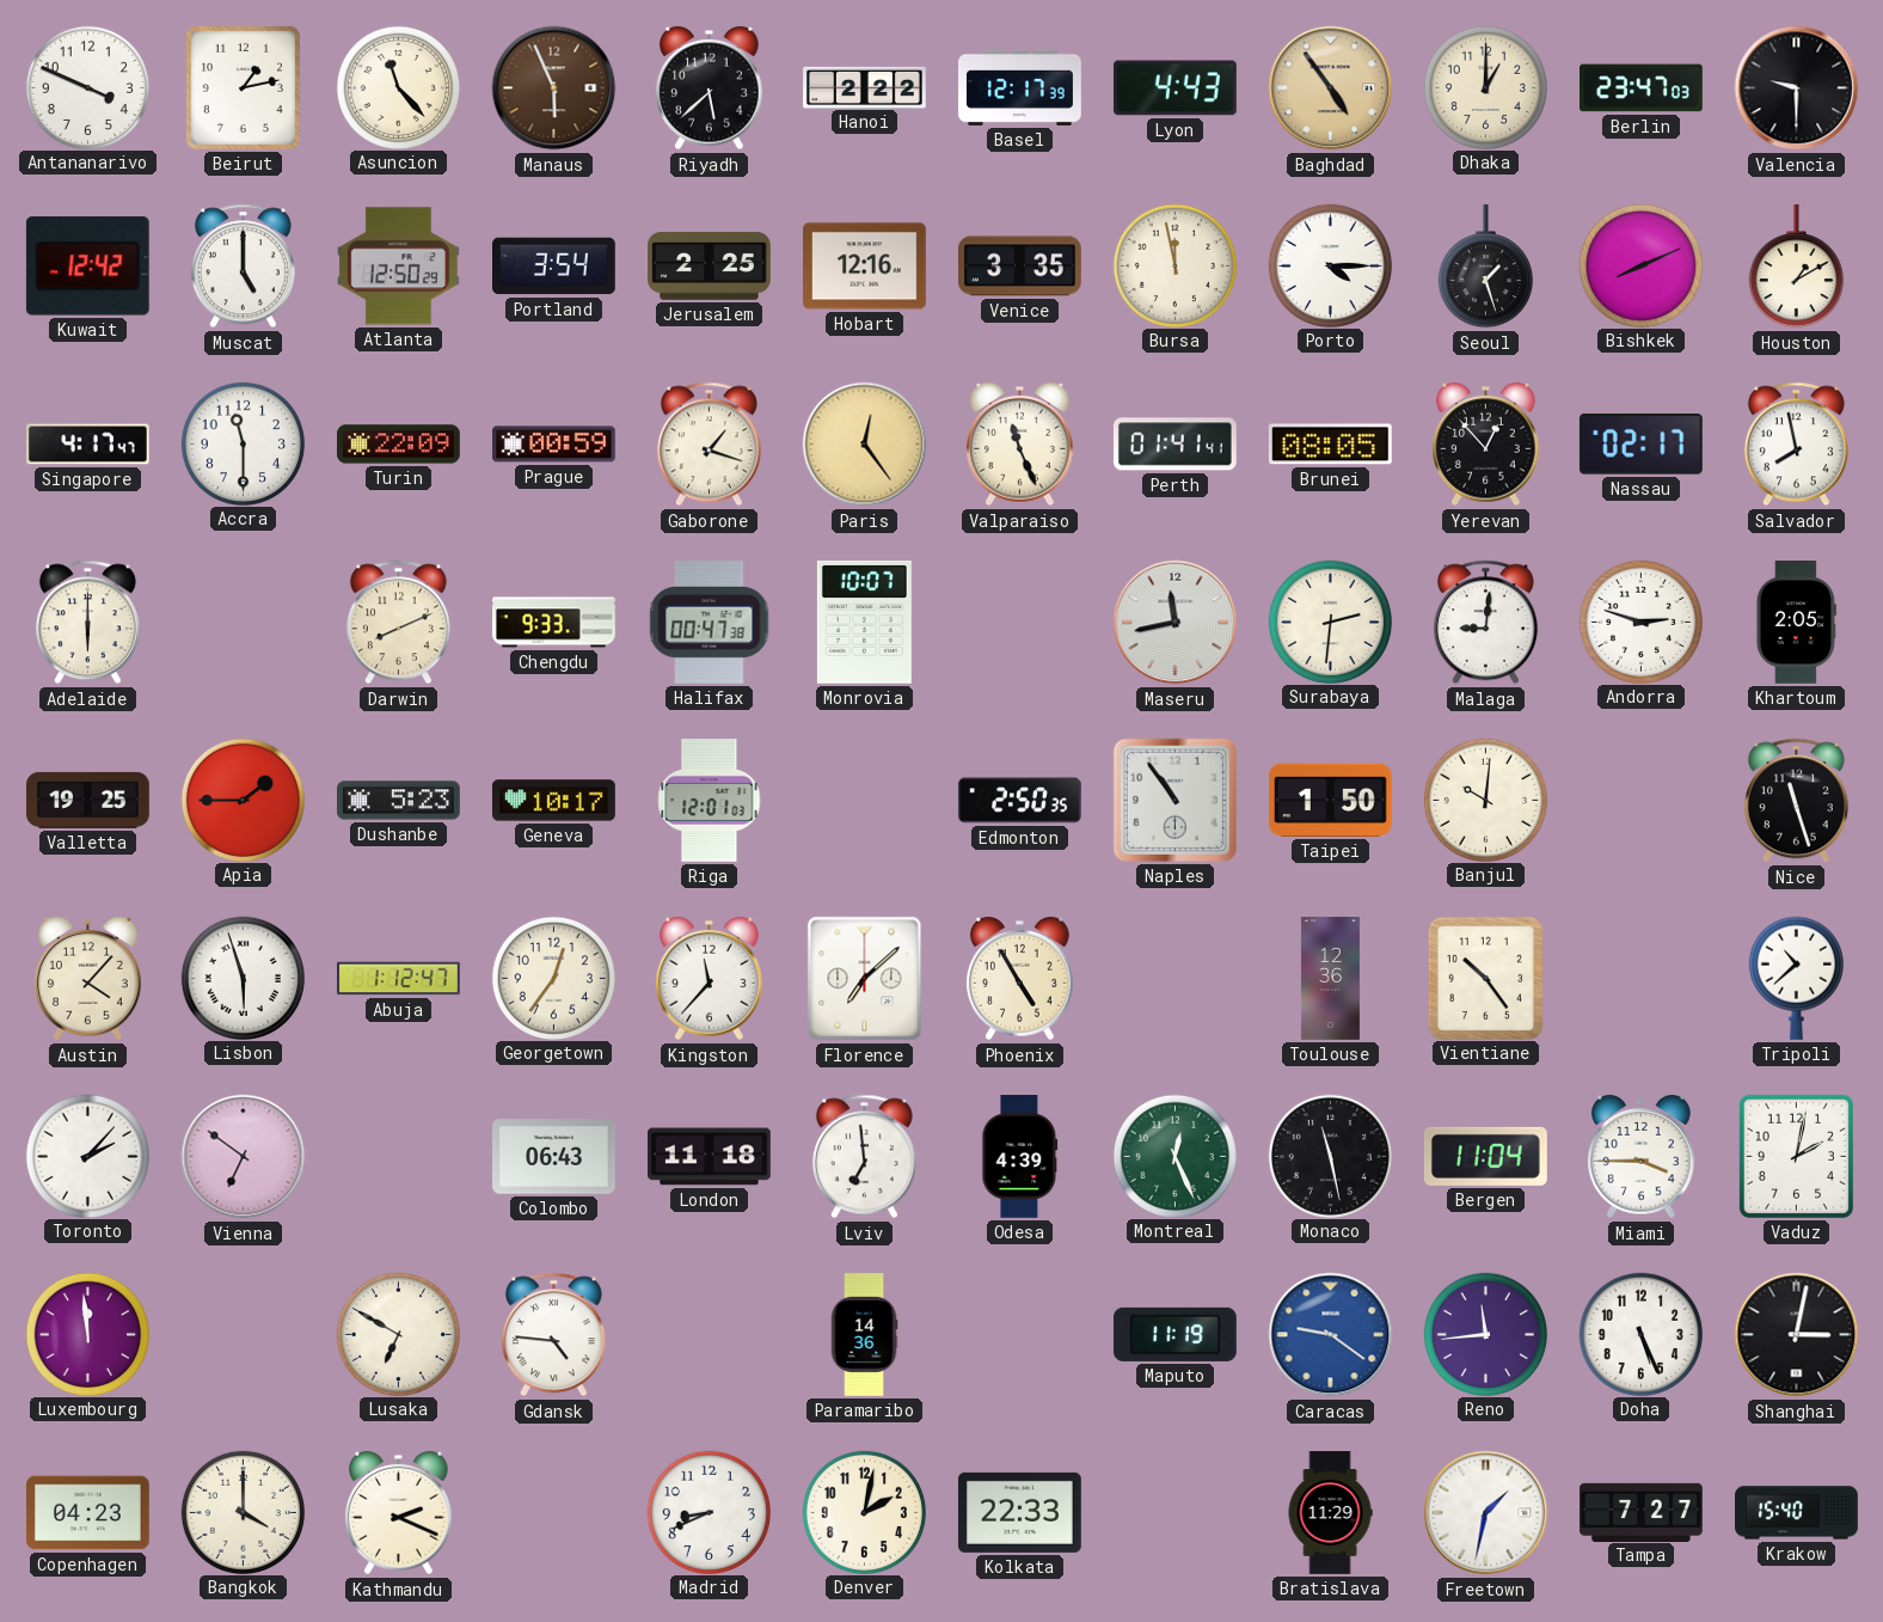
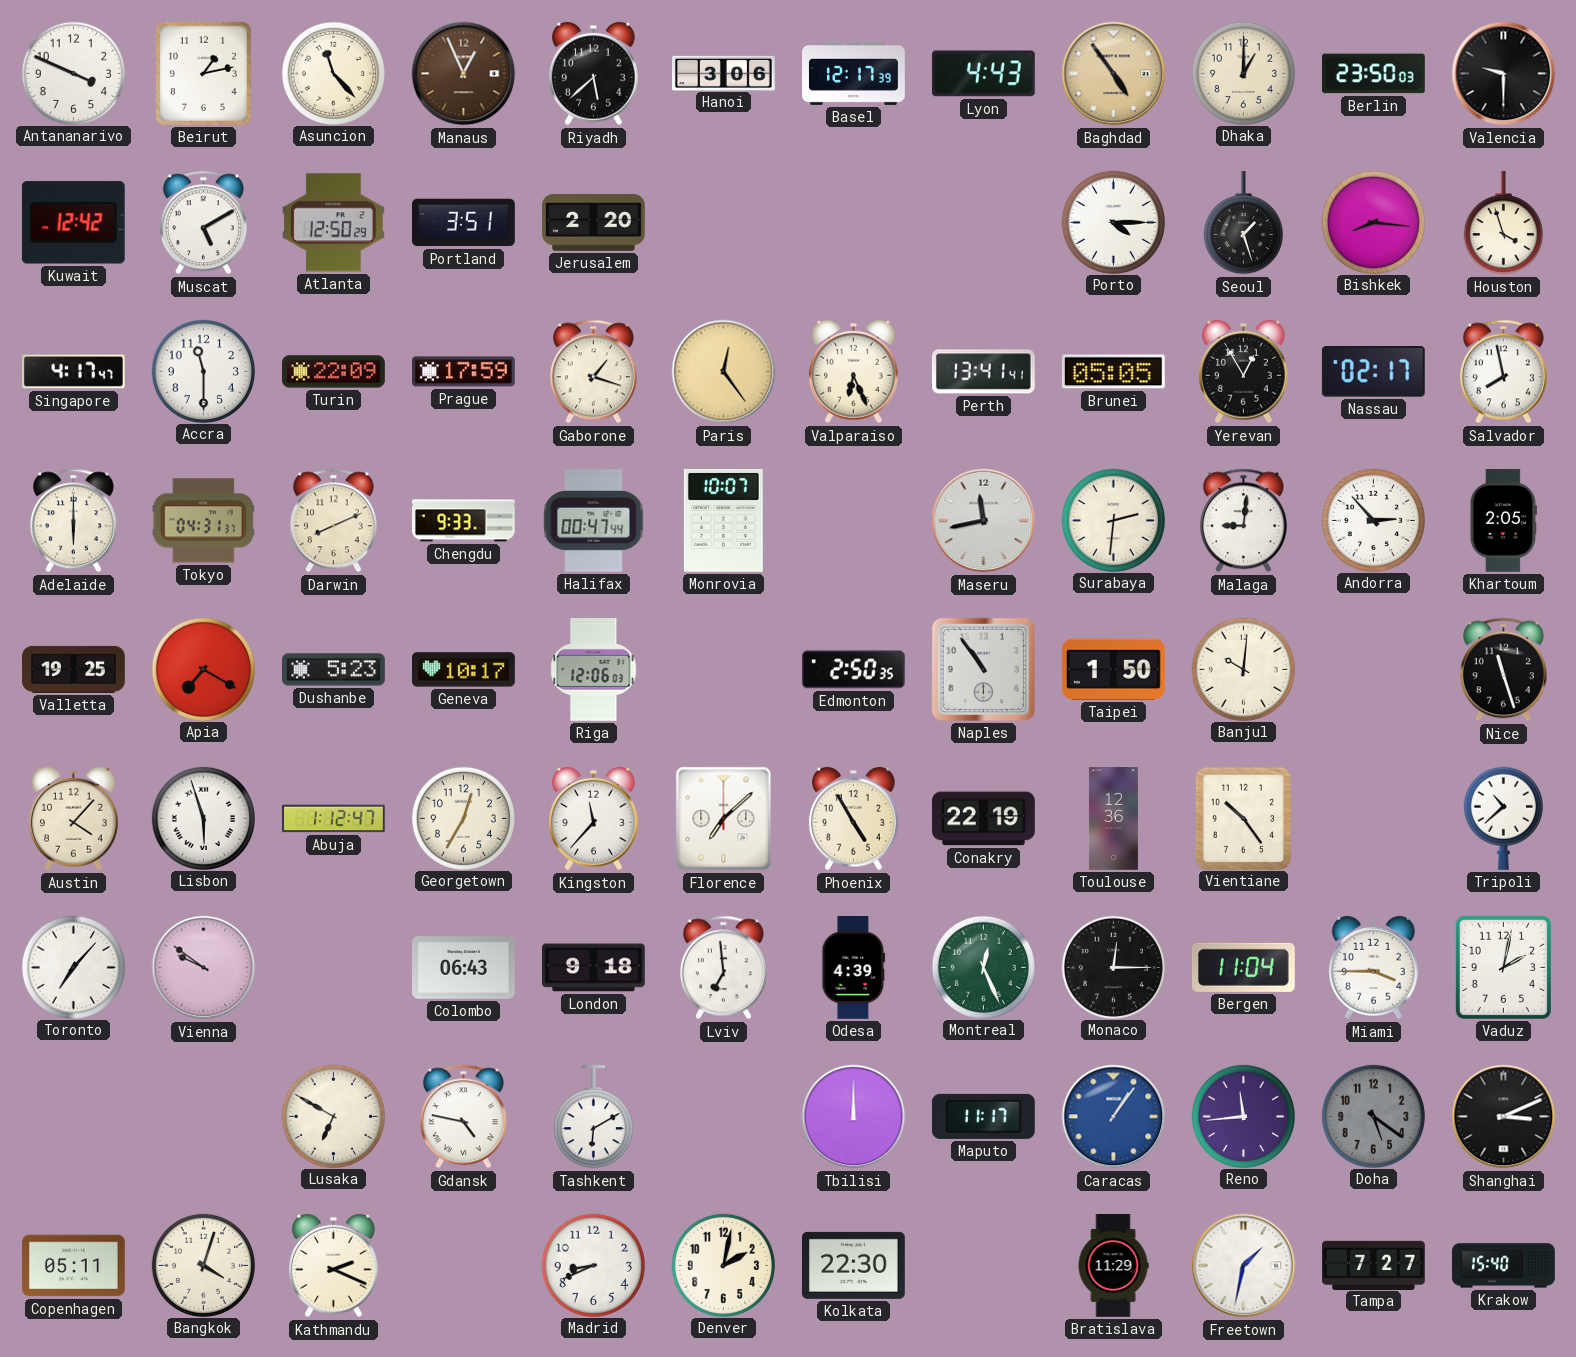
Manaus: 5:56 -> 12:56 (464, 74)
Hanoi: 2:22 -> 3:06 (724, 73)
Berlin: 23:47 -> 23:50 (1374, 74)
Muscat: 5:00 -> 5:10 (203, 223)
Portland: 3:54 -> 3:51 (464, 223)
Jerusalem: 2:25 -> 2:20 (594, 223)
Hobart: 12:16 -> none (865, 267)
Venice: 3:35 -> none (1020, 267)
Bursa: 11:58 -> none (1174, 265)
Bishkek: 8:11 -> 8:16 (1373, 222)
Houston: 1:10 -> 3:57 (1503, 224)
Prague: 00:59 -> 17:59 (464, 372)
Valparaiso: 11:26 -> 6:26 (854, 372)
Perth: 01:41 -> 13:41 (983, 372)
Brunei: 08:05 -> 05:05 (1113, 372)
Yerevan: 12:53 -> 12:55 (1244, 372)
Tokyo: none -> 04:31 (203, 521)
Halifax: 00:47:38 -> 00:47:44 (594, 521)
Andorra: 2:48 -> 2:53 (1373, 520)
Apia: 1:45 -> 7:20 (203, 669)
Riga: 12:01 -> 12:06 (594, 670)
Georgetown: 12:36 -> 12:35 (463, 818)
Conakry: none -> 22:19 (984, 819)
Toronto: 2:07 -> 7:07 (73, 967)
Vienna: 6:51 -> 9:51 (204, 968)
London: 11:18 -> 9:18 (594, 968)
Monaco: 11:28 -> 12:15 (1113, 967)
Luxembourg: 11:59 -> none (87, 1334)
Gdansk: 4:46 -> 4:47 (463, 1117)
Tashkent: none -> 6:10 (593, 1118)
Paramaribo: 14:36 -> none (864, 1335)
Tbilisi: none -> 12:00 (854, 1117)
Maputo: 11:19 -> 11:17 (983, 1116)
Caracas: 9:21 -> 1:06 (1114, 1117)
Doha: 5:26 -> 5:21 (1373, 1116)
Doha dial: white -> grey (1373, 1116)
Shanghai: 3:02 -> 3:11 (1504, 1117)
Copenhagen: 04:23 -> 05:11 (74, 1266)
Bangkok: 4:00 -> 4:03 (203, 1265)
Kolkata: 22:33 -> 22:30 (853, 1265)
